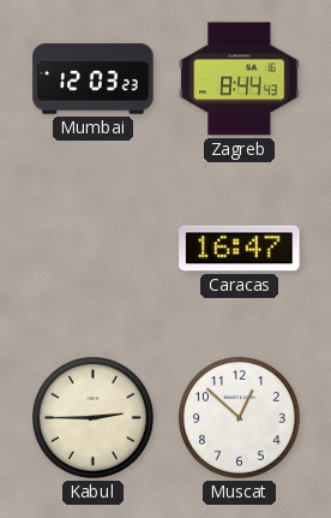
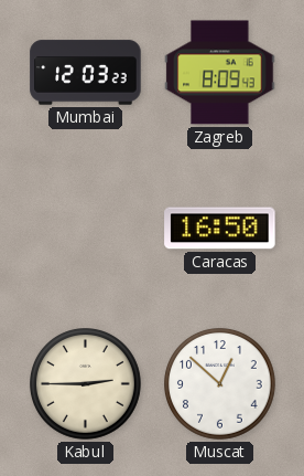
Zagreb: 8:44 -> 8:09 (220, 73)
Caracas: 16:47 -> 16:50 (220, 229)
